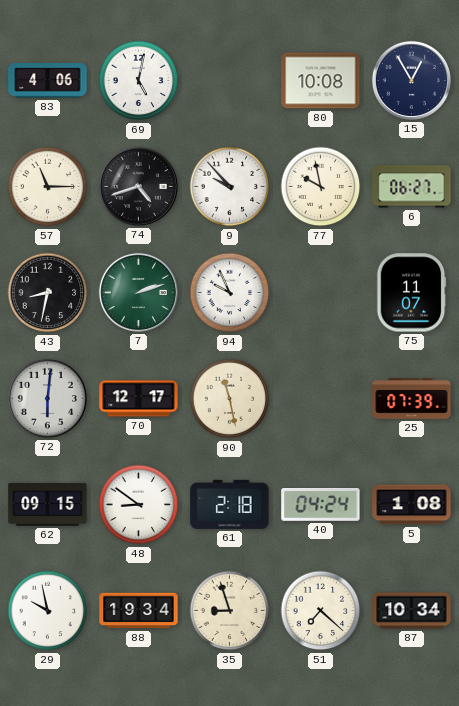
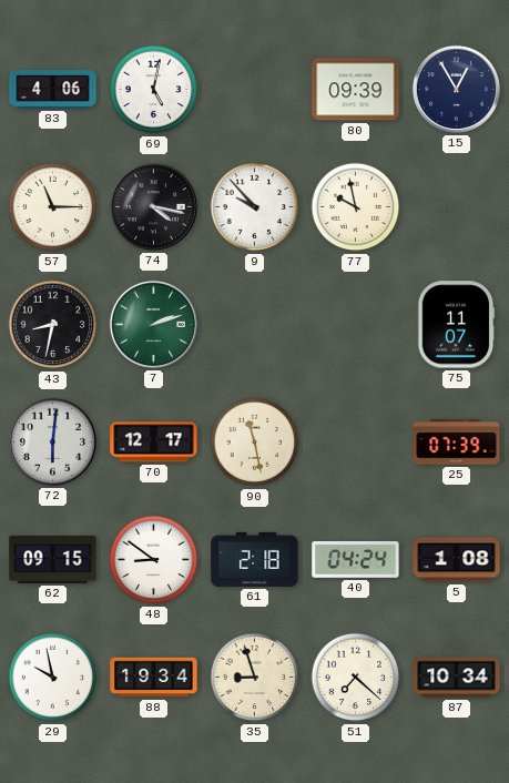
80: 10:08 -> 09:39 (356, 90)
74: 4:42 -> 4:17 (153, 206)
6: 06:27 -> none (412, 187)
94: 9:56 -> none (230, 293)
